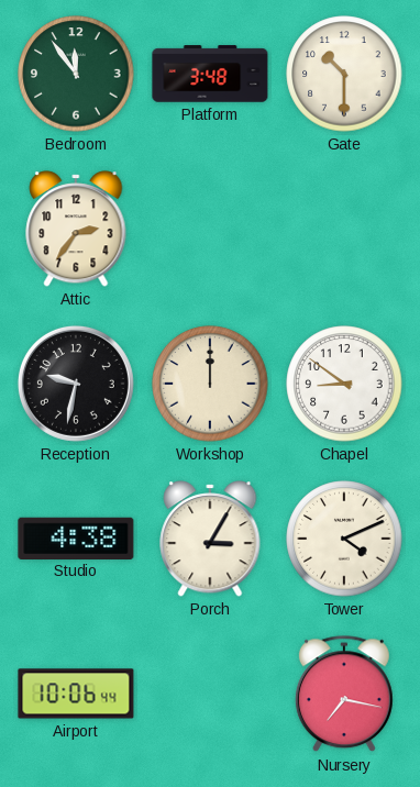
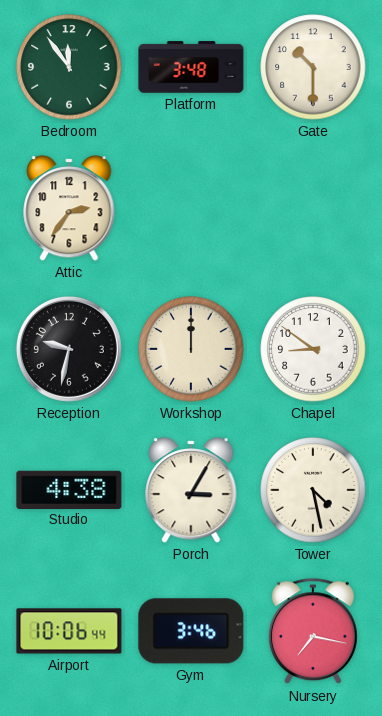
Tower: 4:11 -> 4:28 (313, 490)
Gym: none -> 3:46 (191, 631)
